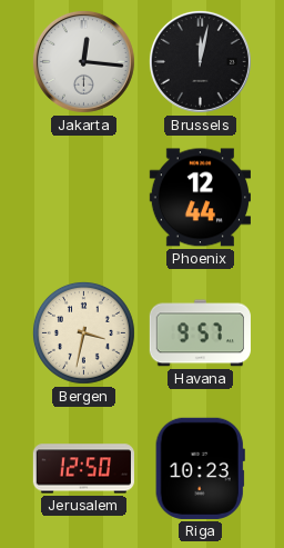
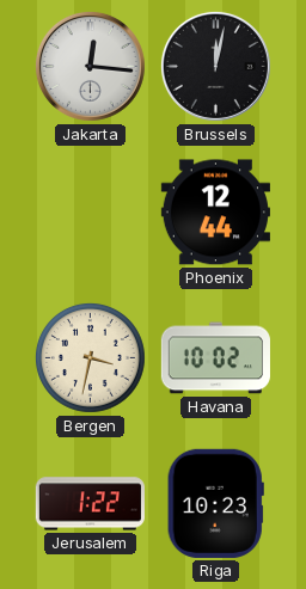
Havana: 9:57 -> 10:02 (215, 358)
Jerusalem: 12:50 -> 1:22 (90, 504)
